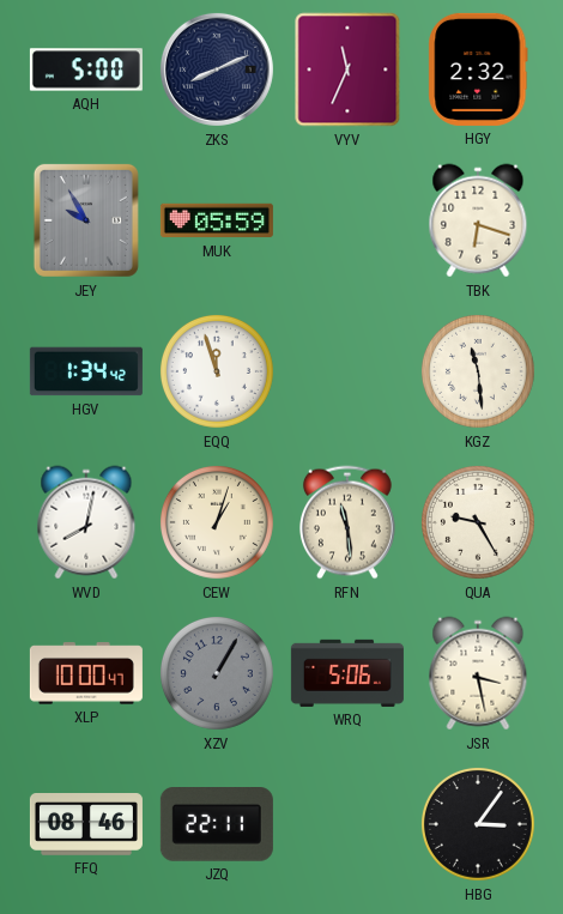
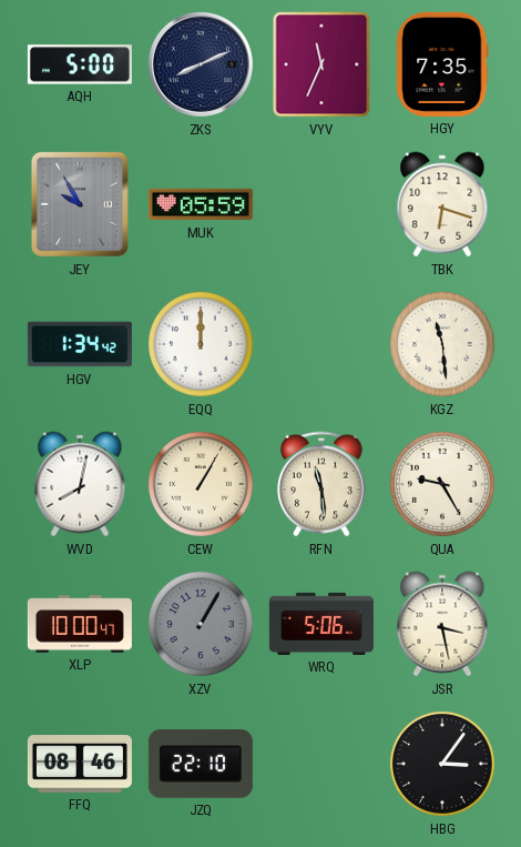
HGY: 2:32 -> 7:35 (442, 64)
EQQ: 11:57 -> 12:00 (201, 344)
CEW: 1:03 -> 1:05 (201, 484)
JZQ: 22:11 -> 22:10 (201, 765)
